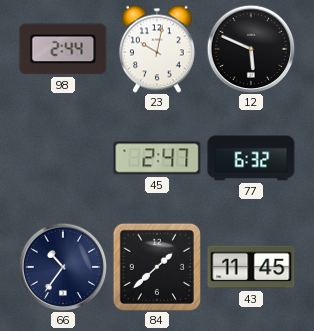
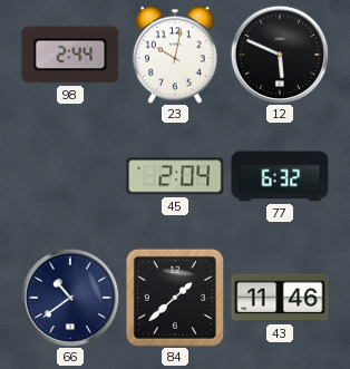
45: 2:47 -> 2:04 (175, 176)
66: 10:36 -> 10:39 (70, 298)
43: 11:45 -> 11:46 (280, 298)
